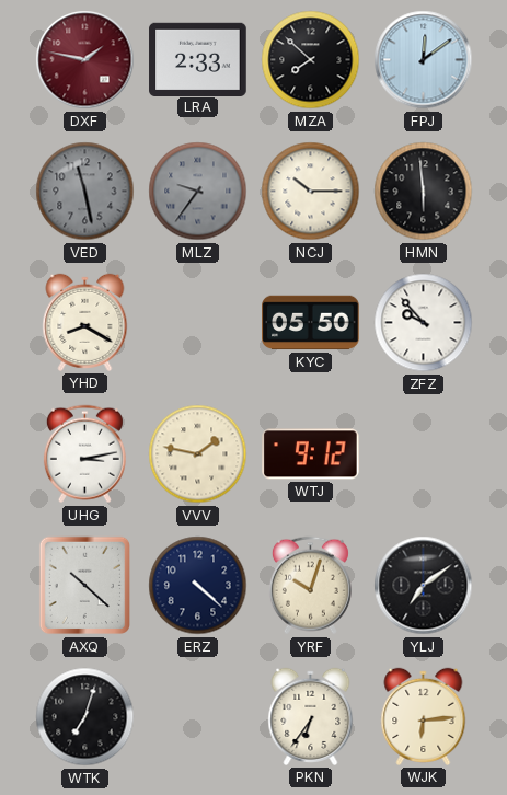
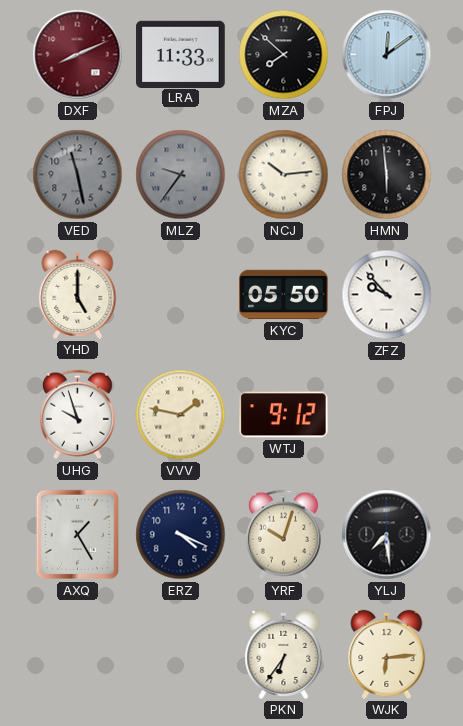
DXF: 1:47 -> 8:11 (78, 55)
LRA: 2:33 -> 11:33 (181, 54)
NCJ: 10:15 -> 10:14 (284, 175)
YHD: 8:20 -> 5:00 (78, 294)
UHG: 3:13 -> 9:57 (77, 415)
AXQ: 10:22 -> 1:25 (77, 535)
ERZ: 4:22 -> 4:19 (181, 535)
YLJ: 7:09 -> 7:29 (387, 535)
WTK: 7:03 -> none (85, 717)
